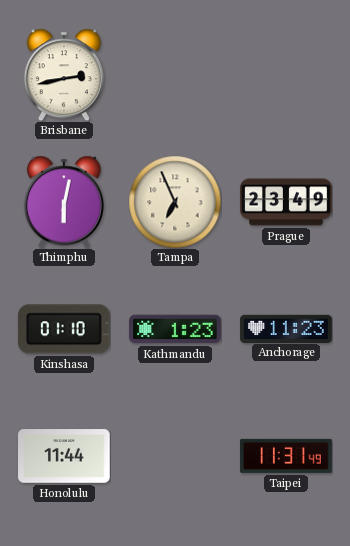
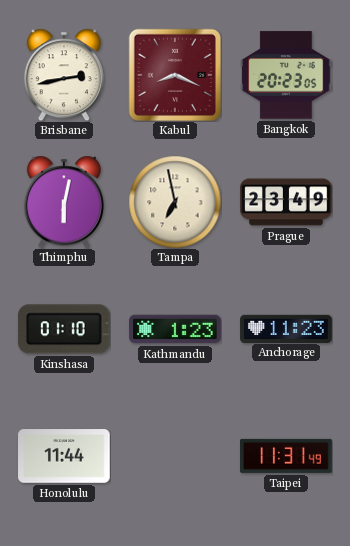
Kabul: none -> 8:19 (175, 75)
Bangkok: none -> 20:23 (286, 75)
Tampa: 6:56 -> 6:58 (175, 202)
